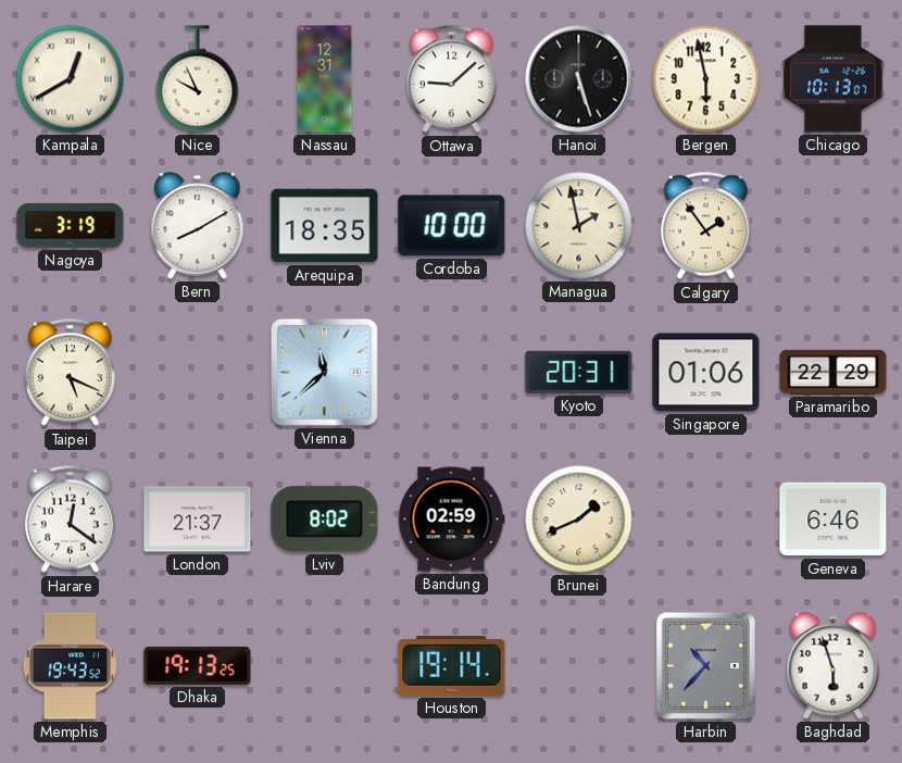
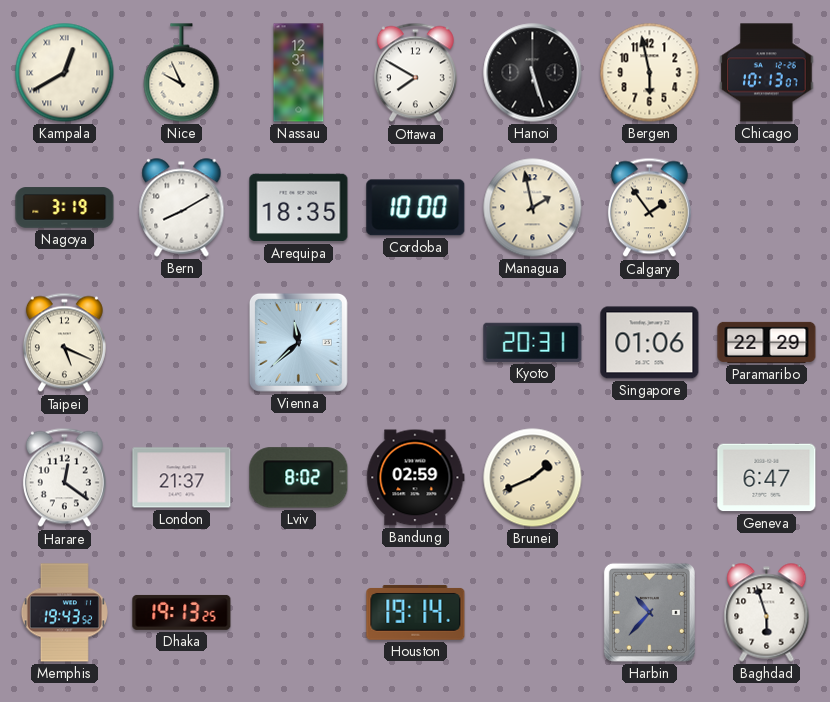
Ottawa: 9:08 -> 7:50 (415, 73)
Geneva: 6:46 -> 6:47 (767, 478)
